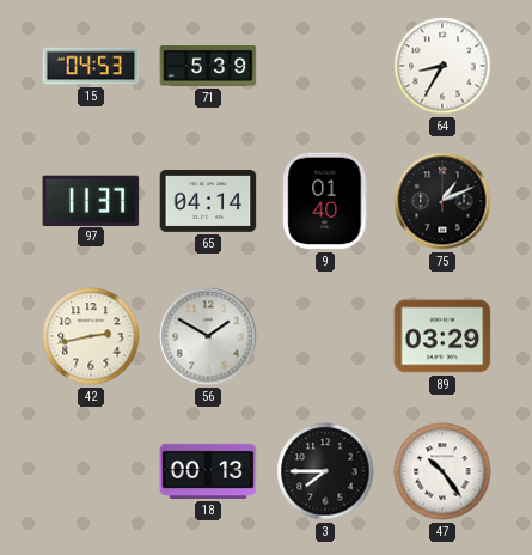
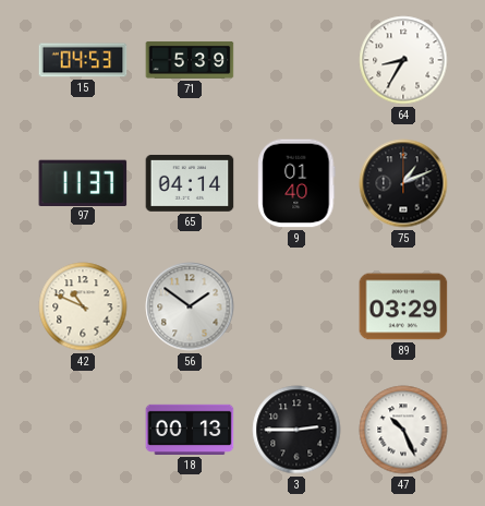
42: 2:43 -> 10:49 (83, 306)
56: 1:50 -> 1:51 (190, 306)
3: 7:45 -> 2:45 (296, 430)
47: 10:24 -> 10:26 (403, 430)
